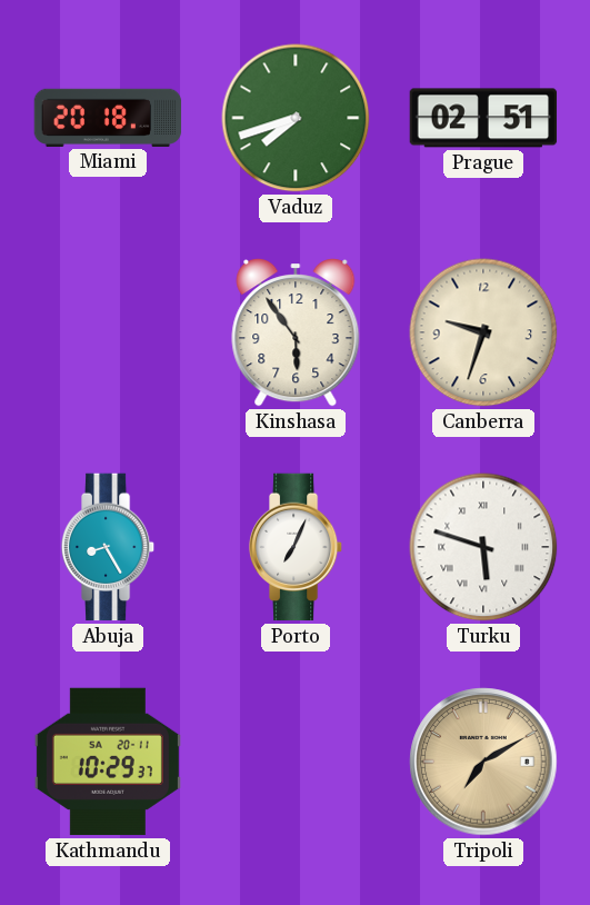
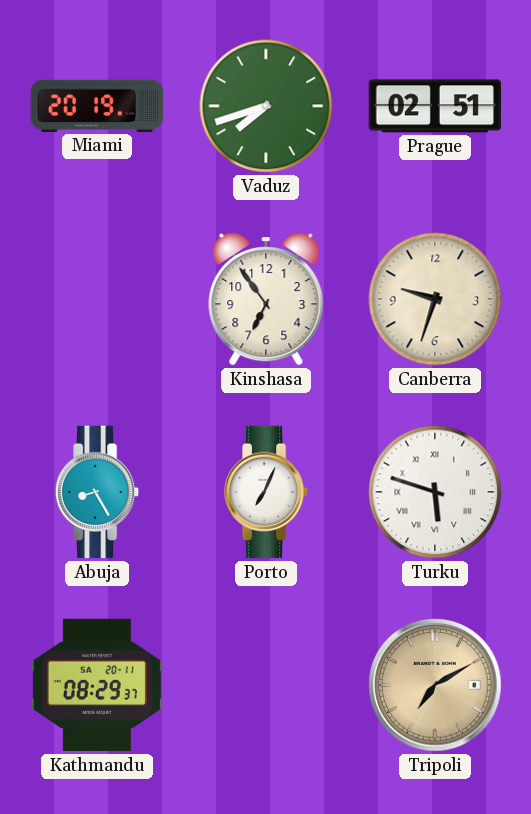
Miami: 20:18 -> 20:19 (97, 106)
Kinshasa: 5:54 -> 6:54 (266, 300)
Kathmandu: 10:29 -> 08:29 (97, 685)
